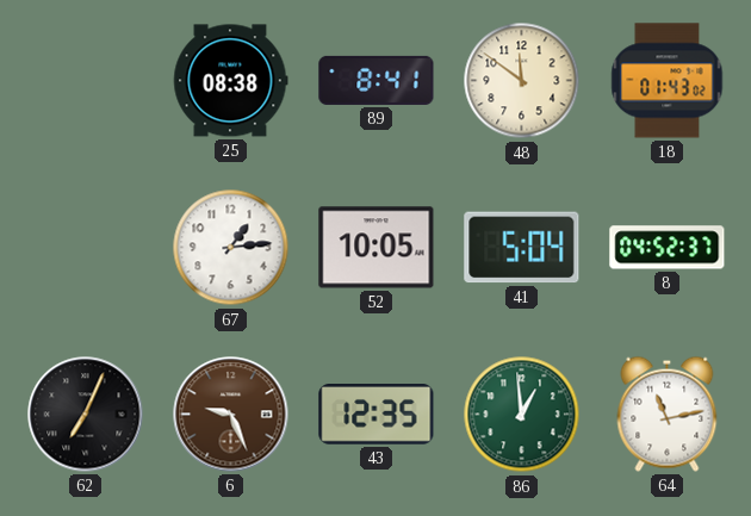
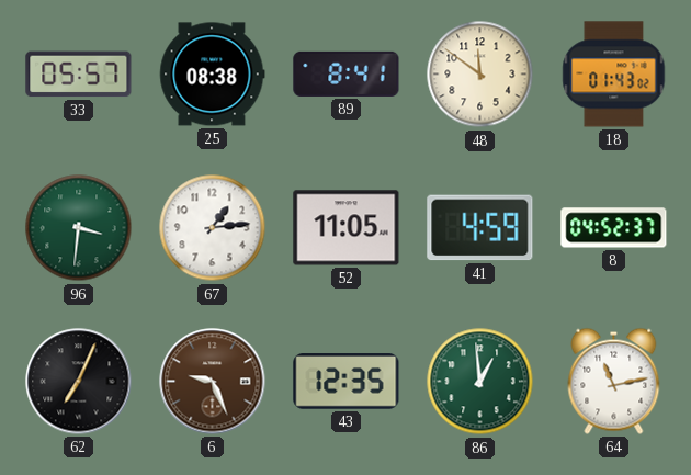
33: none -> 05:57 (79, 75)
96: none -> 3:31 (79, 228)
52: 10:05 -> 11:05 (347, 228)
41: 5:04 -> 4:59 (480, 228)
